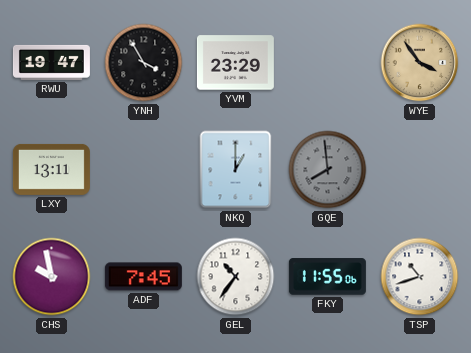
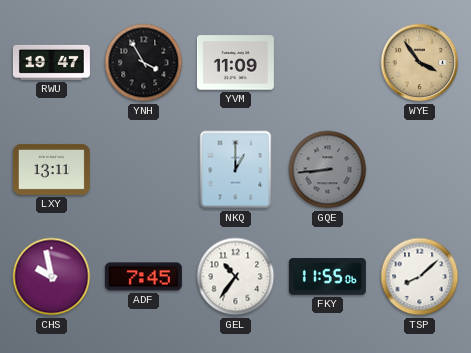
YVM: 23:29 -> 11:09 (235, 63)
GQE: 7:59 -> 8:44 (328, 170)
TSP: 10:42 -> 8:08 (420, 277)
